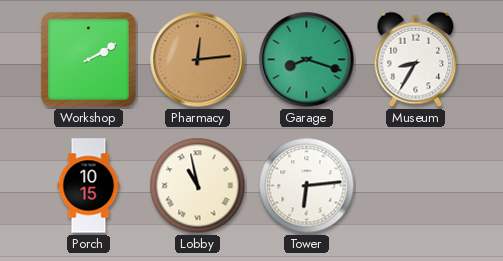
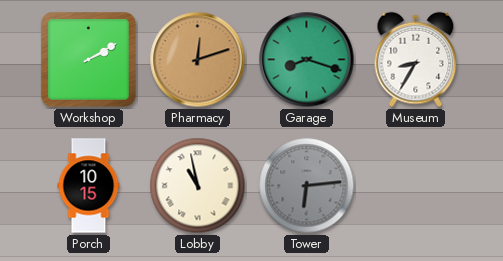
Pharmacy: 12:14 -> 12:12 (198, 60)
Tower dial: white -> grey (307, 186)
